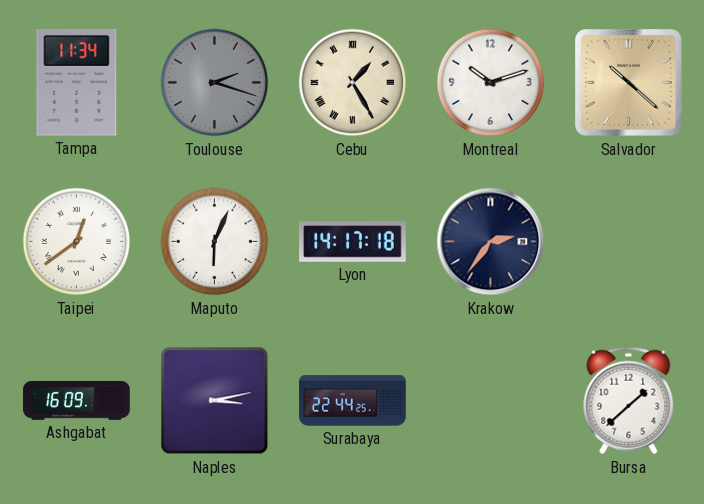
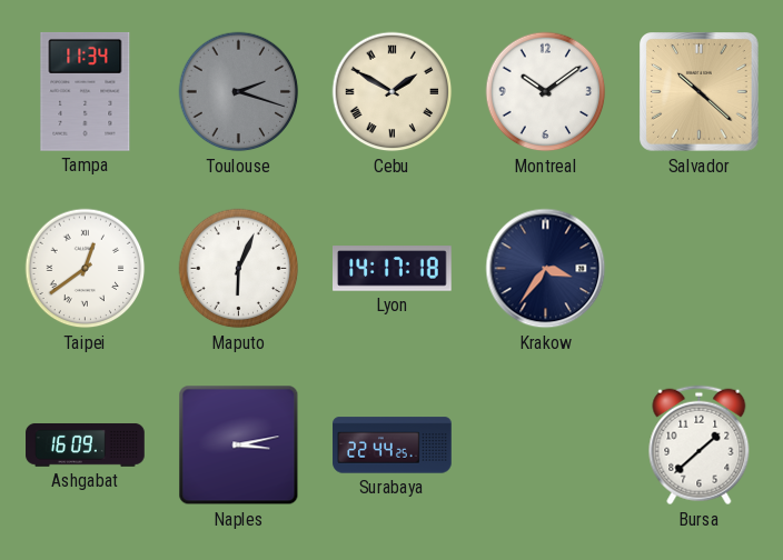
Cebu: 1:25 -> 1:50 (393, 92)
Montreal: 10:12 -> 10:09 (546, 92)
Krakow: 2:36 -> 3:36 (546, 269)
